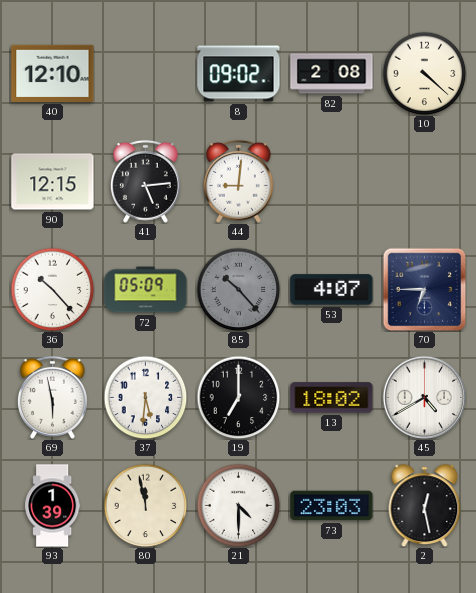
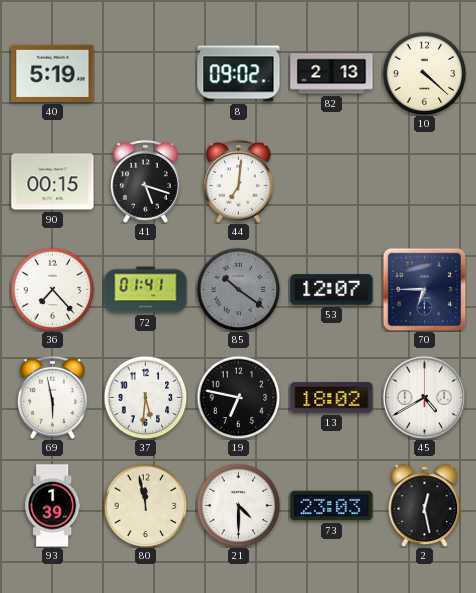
40: 12:10 -> 5:19 (53, 73)
82: 2:08 -> 2:13 (332, 74)
90: 12:15 -> 00:15 (53, 182)
41: 5:14 -> 5:18 (145, 181)
44: 9:01 -> 7:01 (238, 181)
36: 10:23 -> 7:23 (52, 289)
72: 05:09 -> 01:41 (146, 290)
85: 10:23 -> 10:21 (238, 289)
53: 4:07 -> 12:07 (332, 290)
19: 7:00 -> 6:47 (238, 397)
